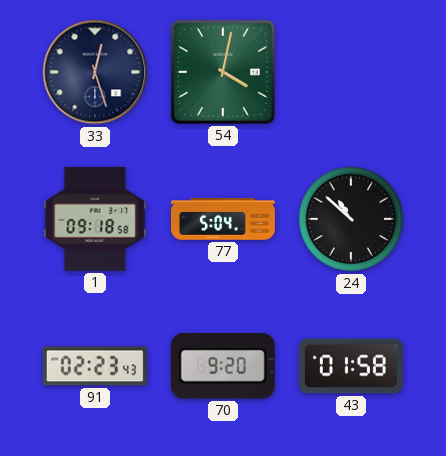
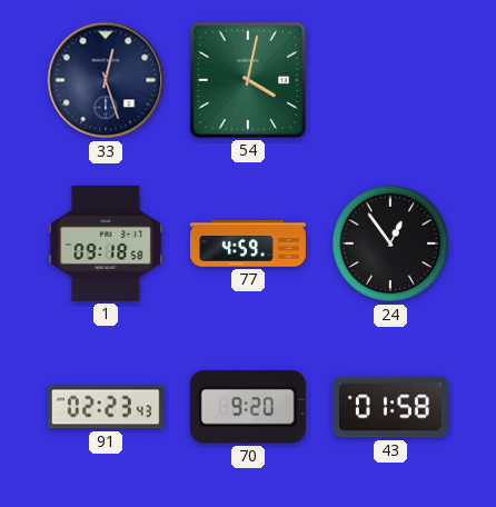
77: 5:04 -> 4:59 (248, 243)
24: 10:52 -> 12:54 (390, 243)
